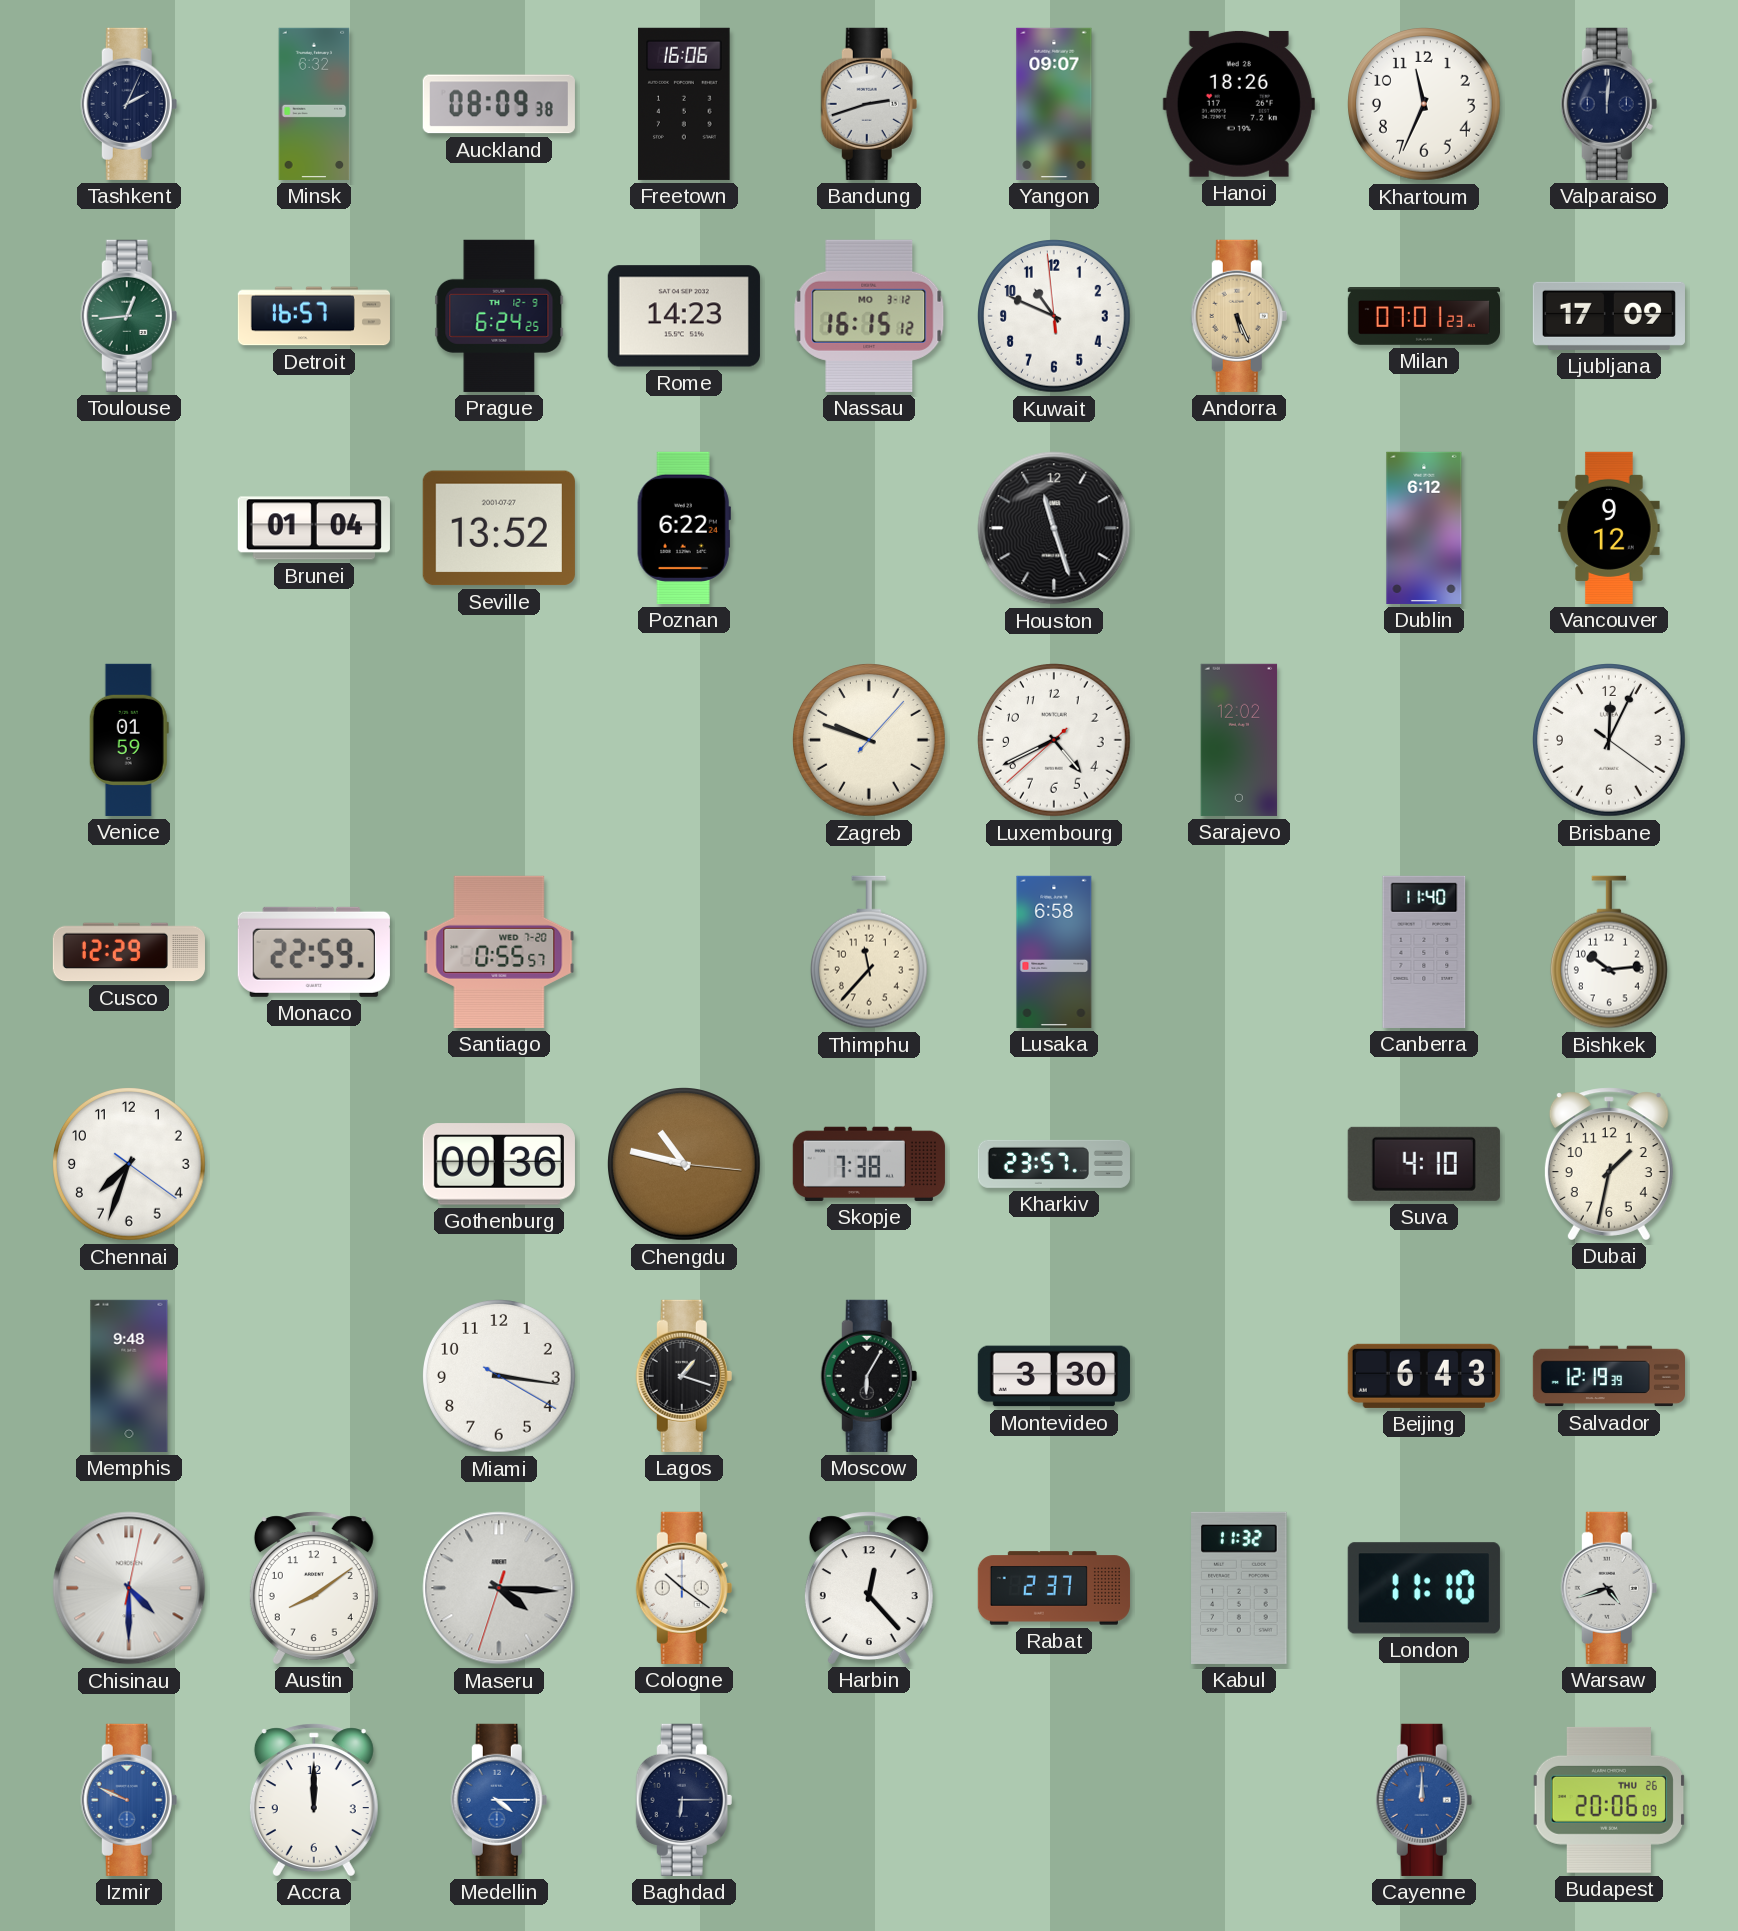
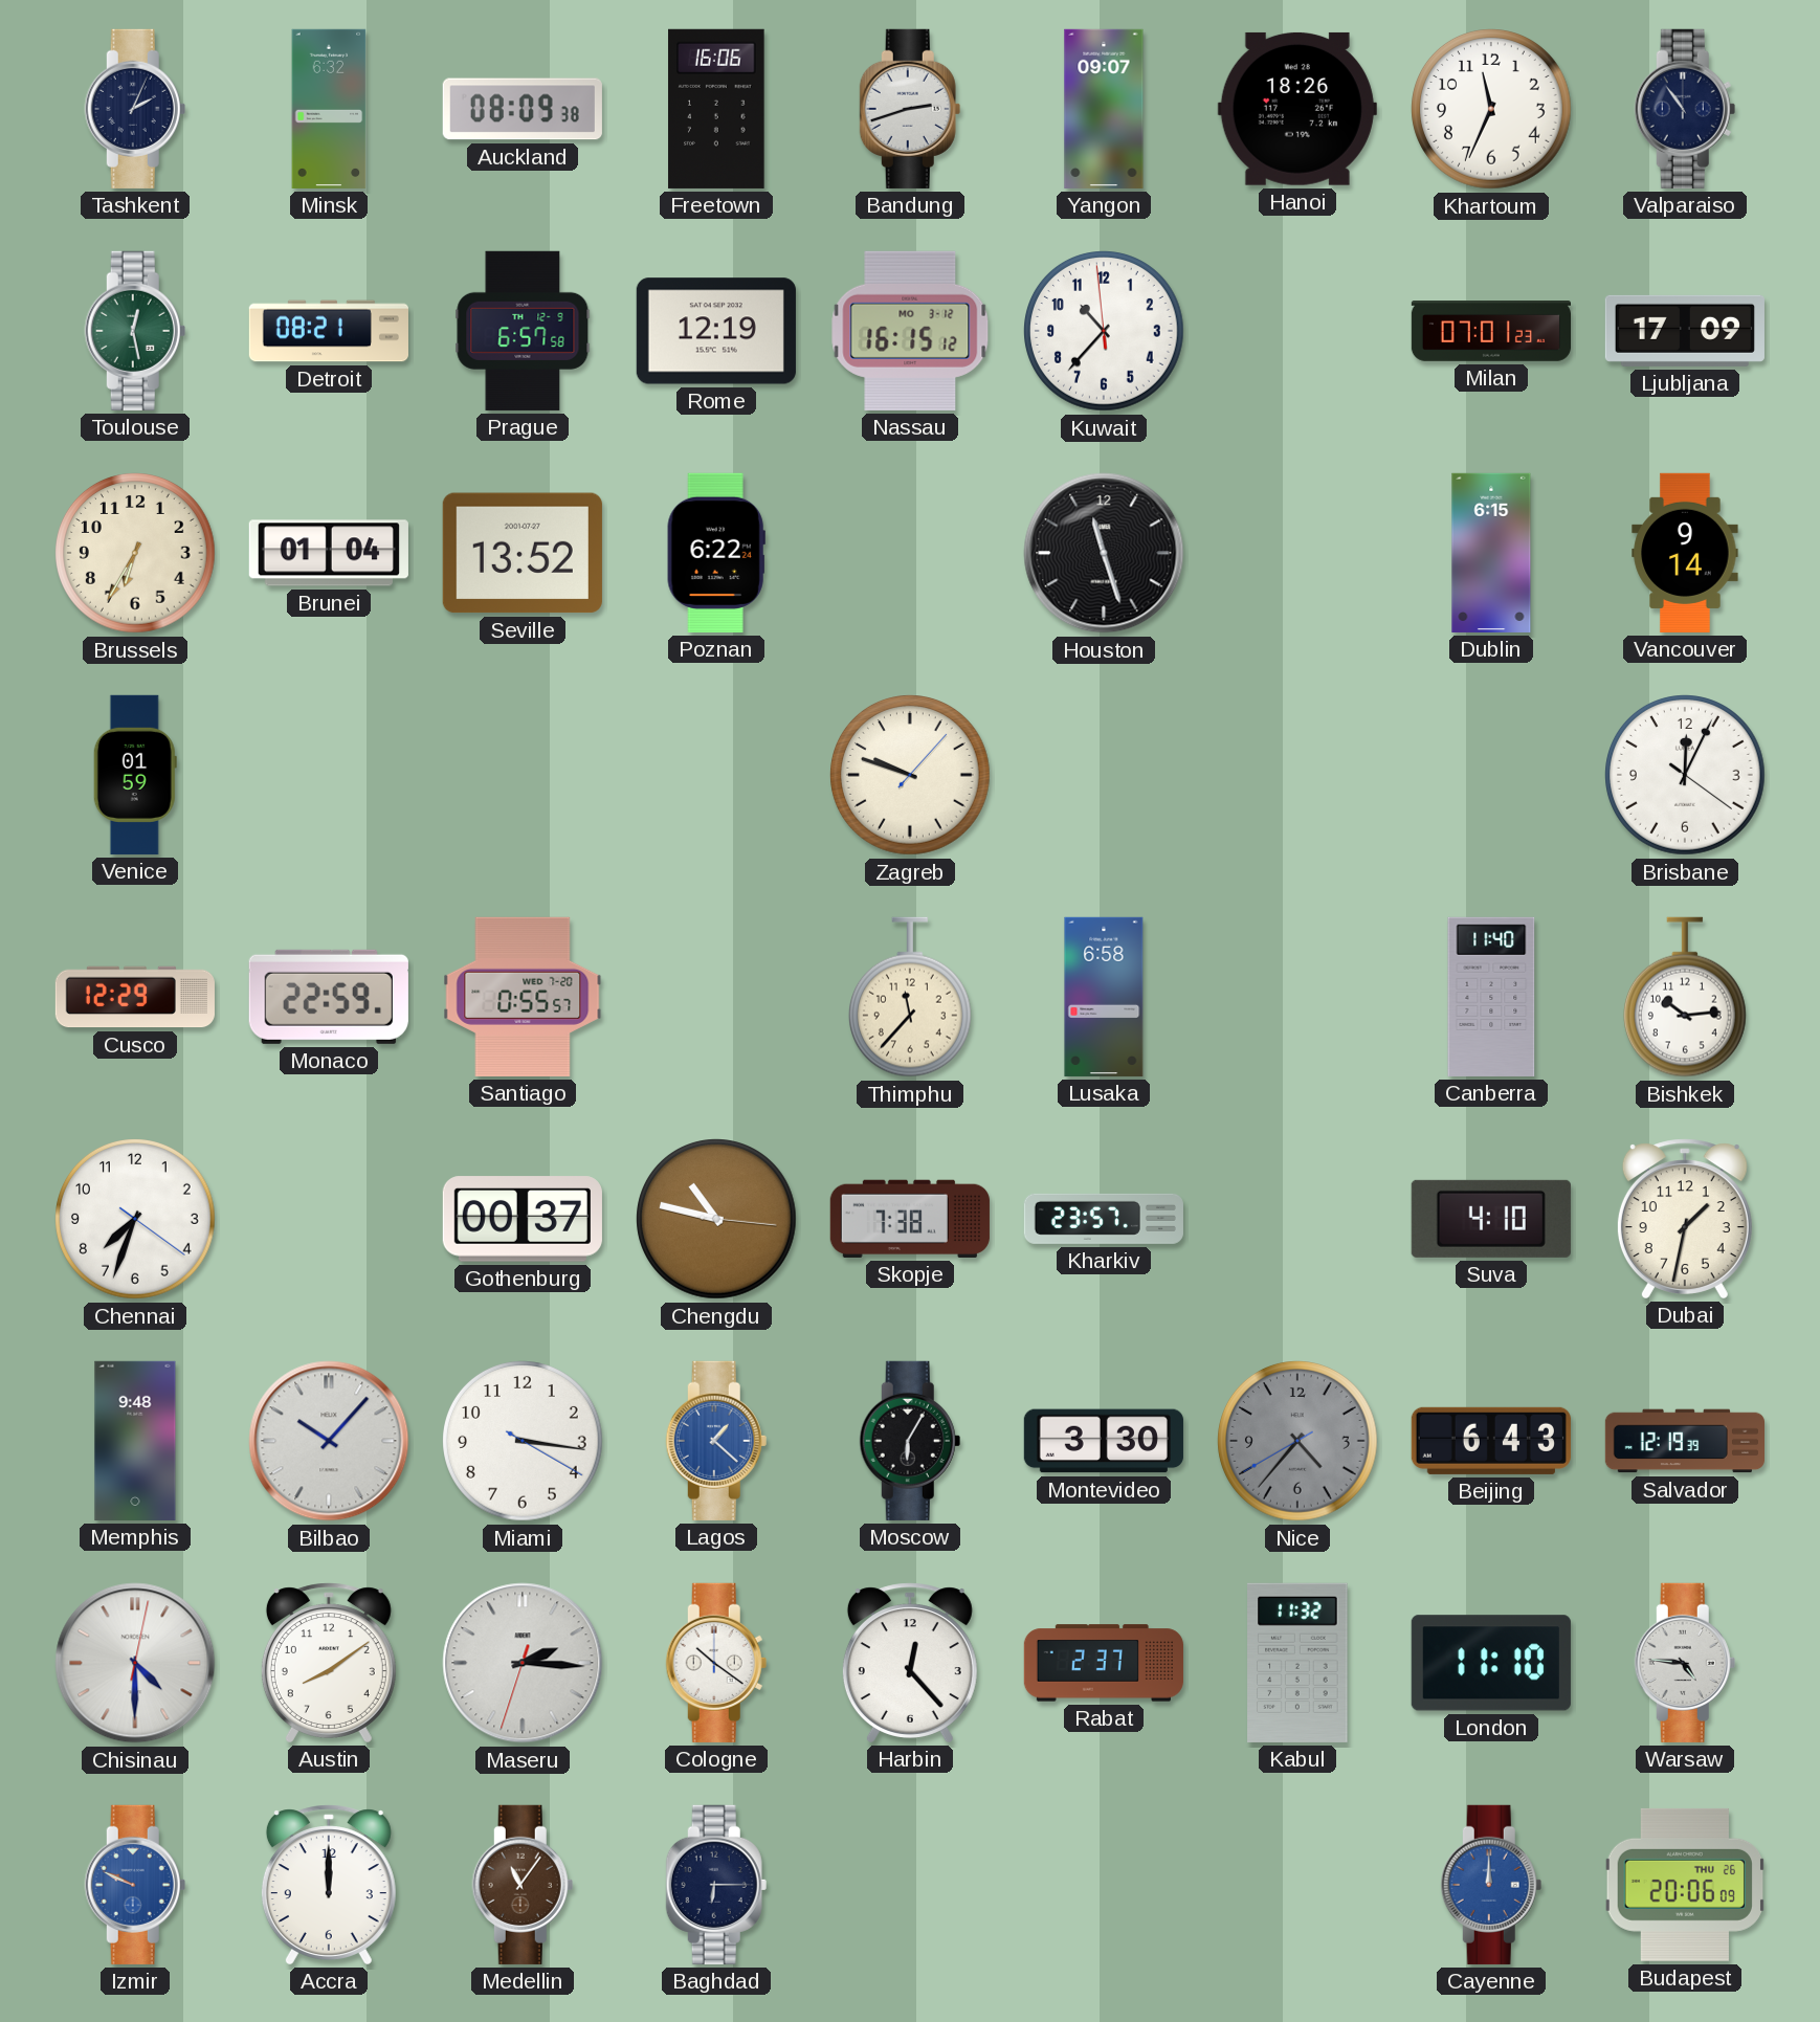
Valparaiso: 12:01 -> 10:54 (1685, 109)
Toulouse: 12:44 -> 12:28 (135, 331)
Detroit: 16:57 -> 08:21 (328, 331)
Prague: 6:24 -> 6:57 (523, 331)
Rome: 14:23 -> 12:19 (716, 331)
Kuwait: 10:48 -> 10:36 (1105, 332)
Andorra: 5:26 -> none (1239, 316)
Brussels: none -> 6:35 (136, 554)
Dublin: 6:12 -> 6:15 (1491, 553)
Vancouver: 9:12 -> 9:14 (1685, 553)
Luxembourg: 4:40 -> none (1055, 741)
Sarajevo: 12:02 -> none (1239, 740)
Gothenburg: 00:36 -> 00:37 (523, 1219)
Bilbao: none -> 10:07 (329, 1441)
Lagos: 1:18 -> 1:22 (716, 1441)
Lagos dial: black -> blue (716, 1441)
Nice: none -> 4:36 (1299, 1442)
Maseru: 4:15 -> 2:15 (523, 1663)
Warsaw: 4:42 -> 4:46 (1685, 1663)
Medellin: 4:15 -> 11:06 (523, 1885)
Medellin dial: blue -> brown (523, 1885)
